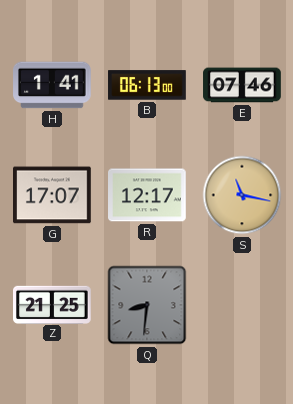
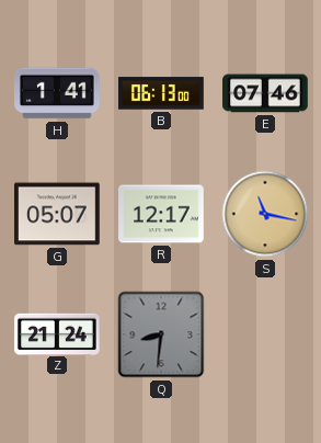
G: 17:07 -> 05:07 (57, 214)
Z: 21:25 -> 21:24 (57, 333)
